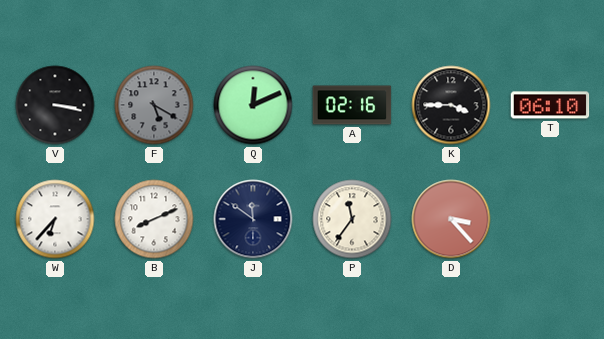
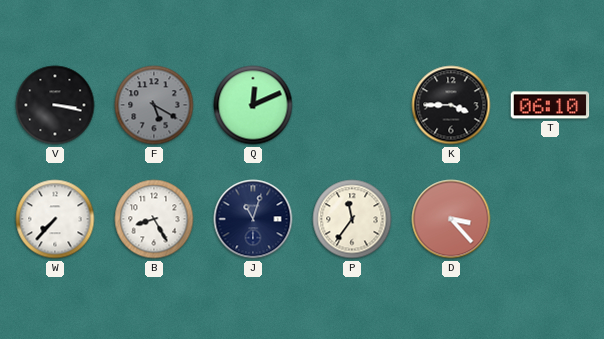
A: 02:16 -> none (352, 105)
W: 6:37 -> 7:37 (55, 219)
B: 8:11 -> 8:25 (154, 219)
J: 11:51 -> 11:03 (253, 219)
